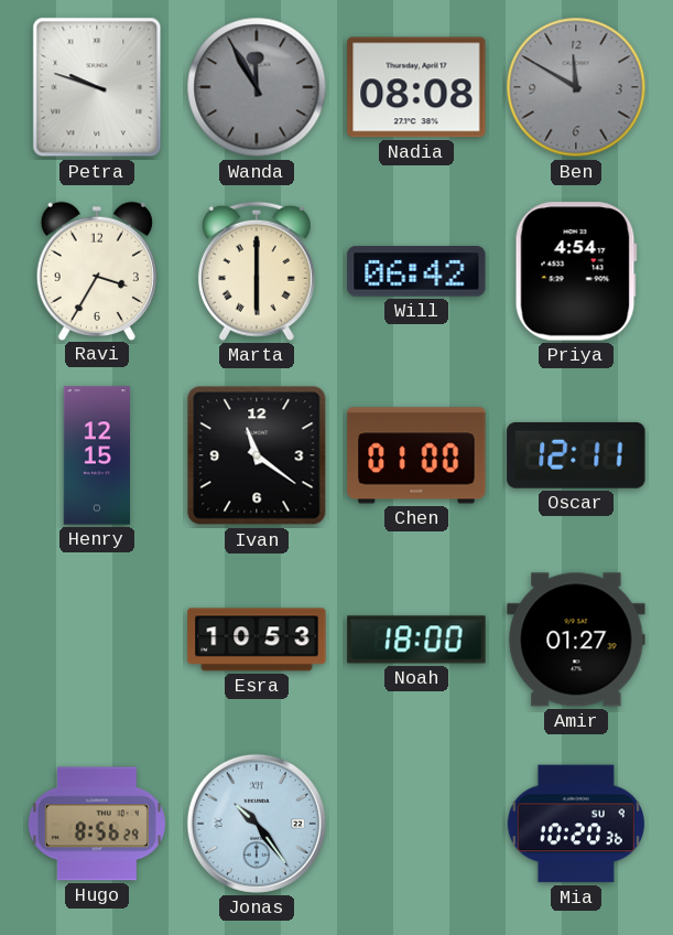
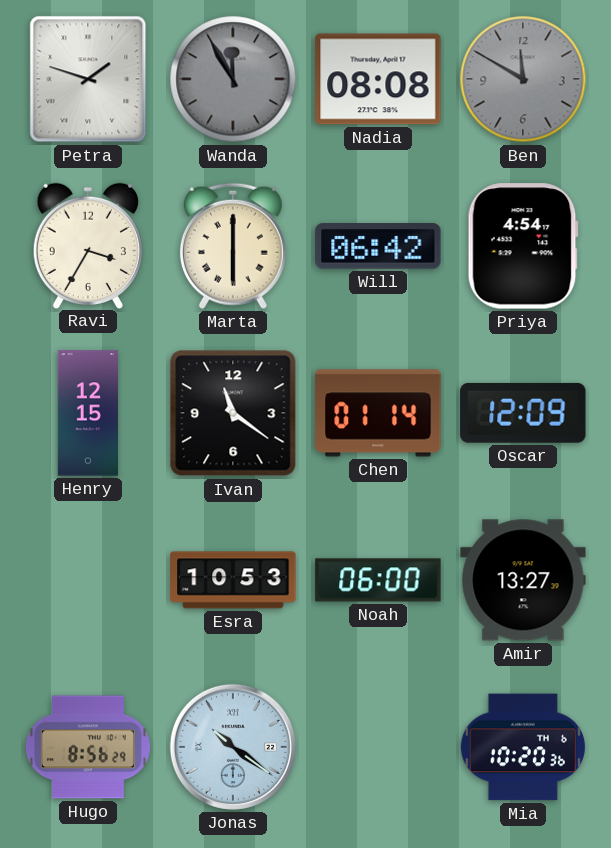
Petra: 9:48 -> 1:48 (88, 79)
Chen: 01:00 -> 01:14 (378, 413)
Oscar: 12:11 -> 12:09 (523, 413)
Noah: 18:00 -> 06:00 (378, 580)
Amir: 01:27 -> 13:27 (523, 580)
Jonas: 10:24 -> 10:21 (233, 747)
Mia date: SU 9 -> TH 6 (523, 747)
